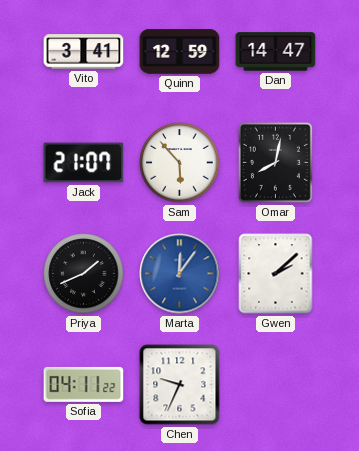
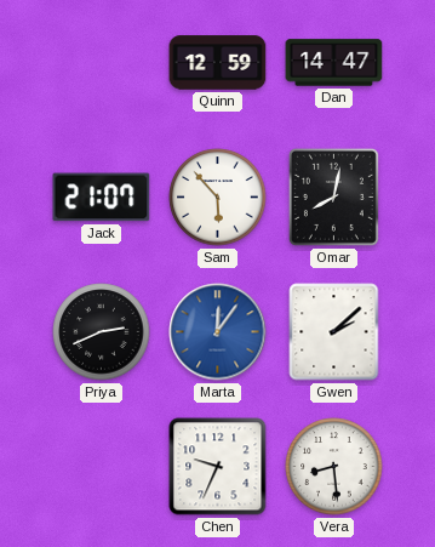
Vito: 3:41 -> none (84, 52)
Priya: 1:41 -> 2:41 (102, 332)
Sofia: 04:11 -> none (84, 384)
Vera: none -> 8:29 (334, 467)
